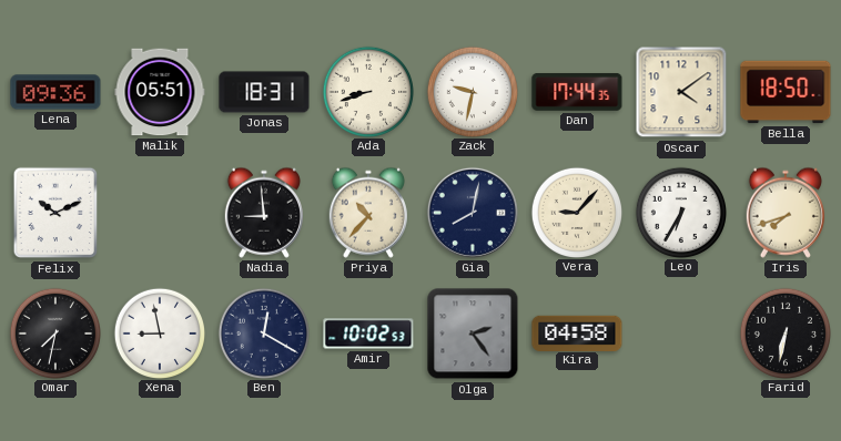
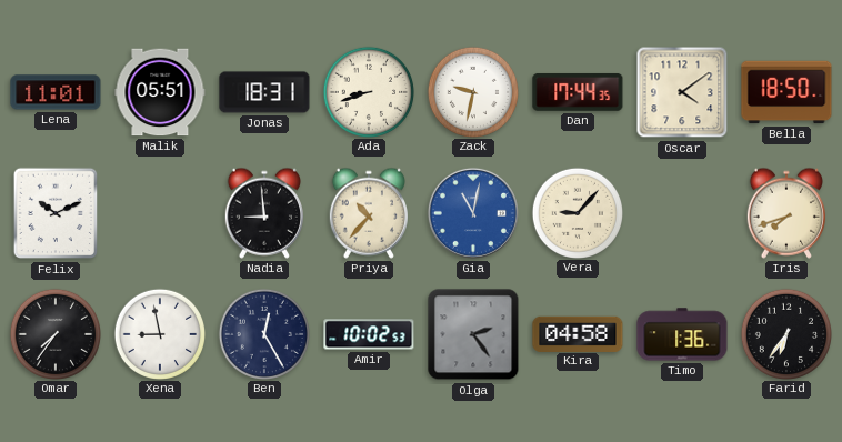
Lena: 09:36 -> 11:01 (56, 92)
Gia: 8:02 -> 11:02 (473, 213)
Gia dial: navy -> blue (473, 213)
Leo: 6:35 -> none (680, 212)
Omar: 7:32 -> 7:36 (54, 333)
Ben: 12:20 -> 12:25 (263, 333)
Timo: none -> 1:36 (682, 334)
Farid: 6:32 -> 6:36 (785, 333)
